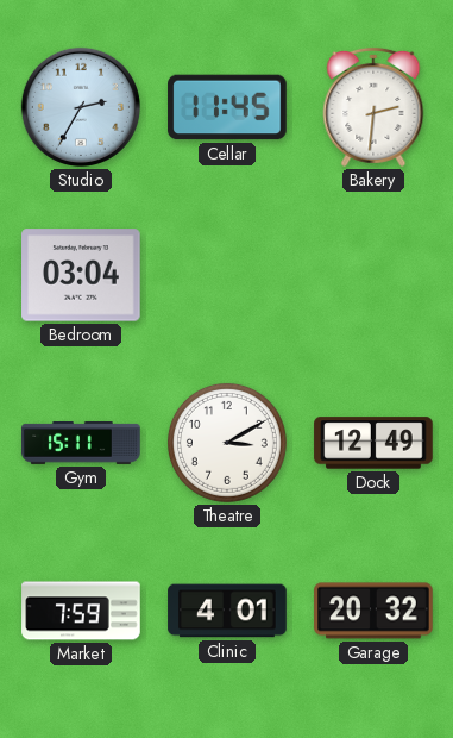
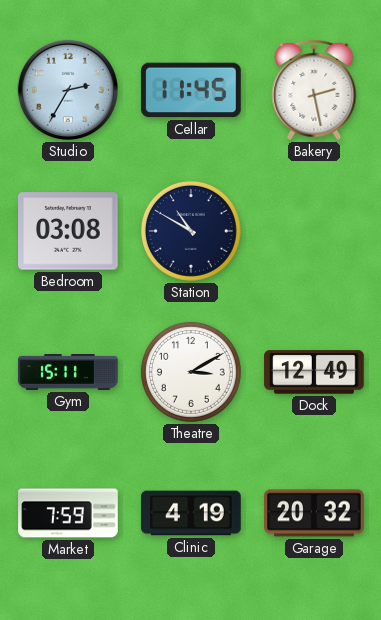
Bakery: 2:31 -> 2:28 (314, 90)
Bedroom: 03:04 -> 03:08 (68, 231)
Station: none -> 10:50 (191, 231)
Clinic: 4:01 -> 4:19 (191, 513)
